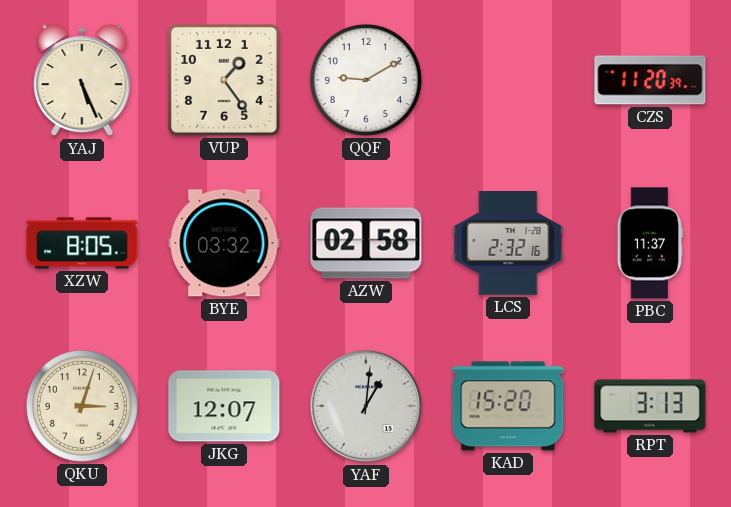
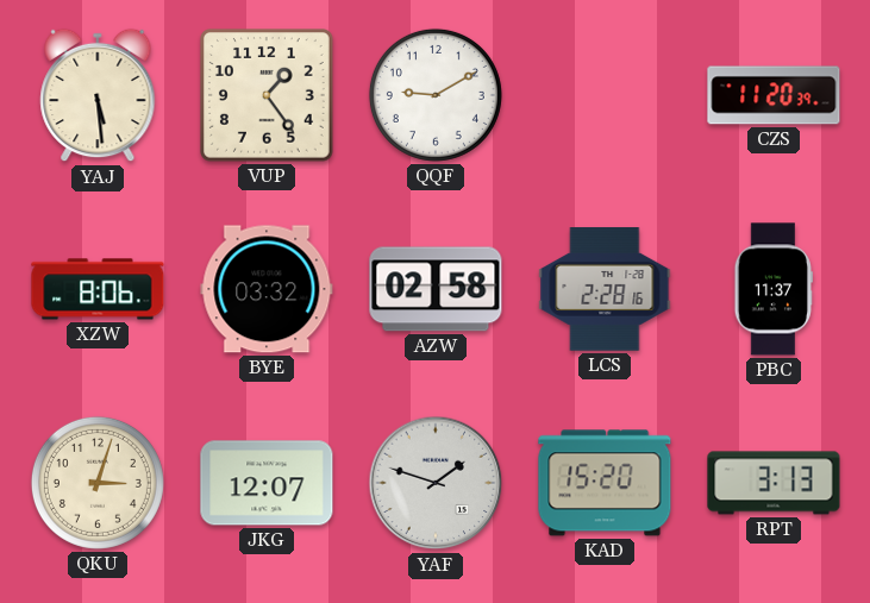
YAJ: 5:26 -> 5:29 (98, 95)
XZW: 8:05 -> 8:06 (98, 289)
LCS: 2:32 -> 2:28 (605, 289)
YAF: 1:01 -> 1:48 (436, 483)
